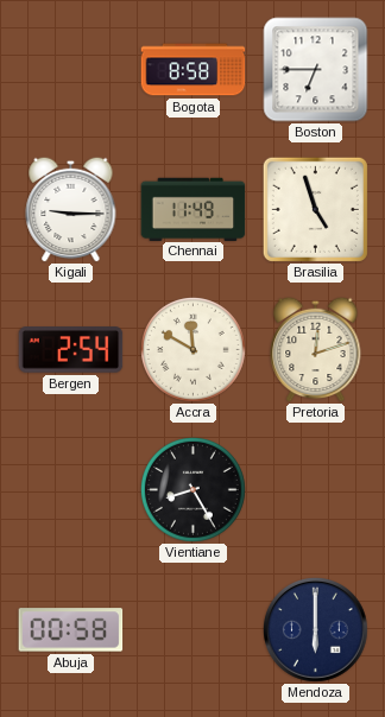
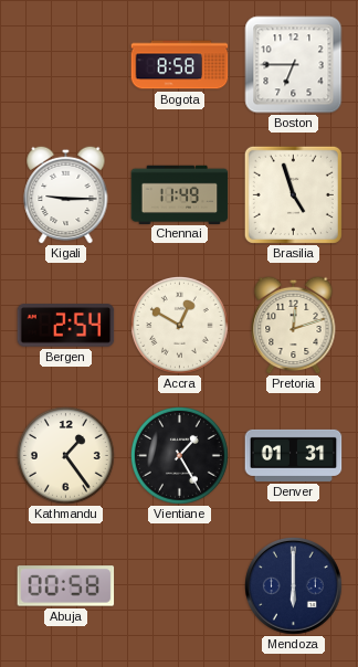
Accra: 11:50 -> 12:50 (179, 325)
Kathmandu: none -> 1:24 (65, 455)
Vientiane: 8:25 -> 1:25 (179, 455)
Denver: none -> 01:31 (294, 455)
